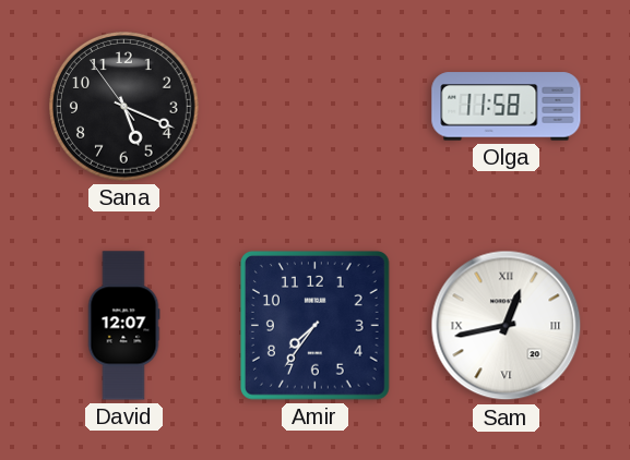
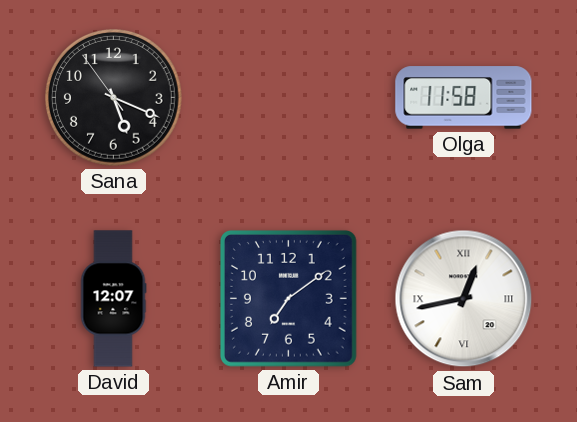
Amir: 7:36 -> 7:09 (288, 298)
